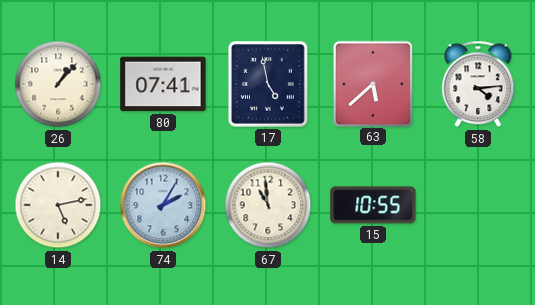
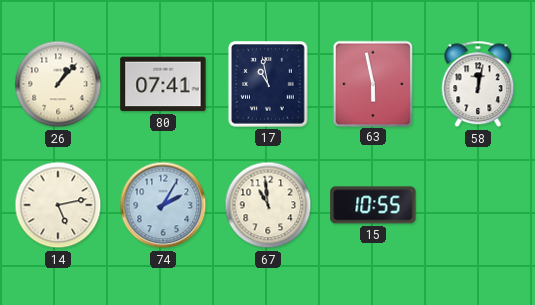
17: 4:58 -> 10:58 (268, 84)
63: 5:38 -> 5:58 (372, 83)
58: 4:14 -> 12:02 (478, 84)
